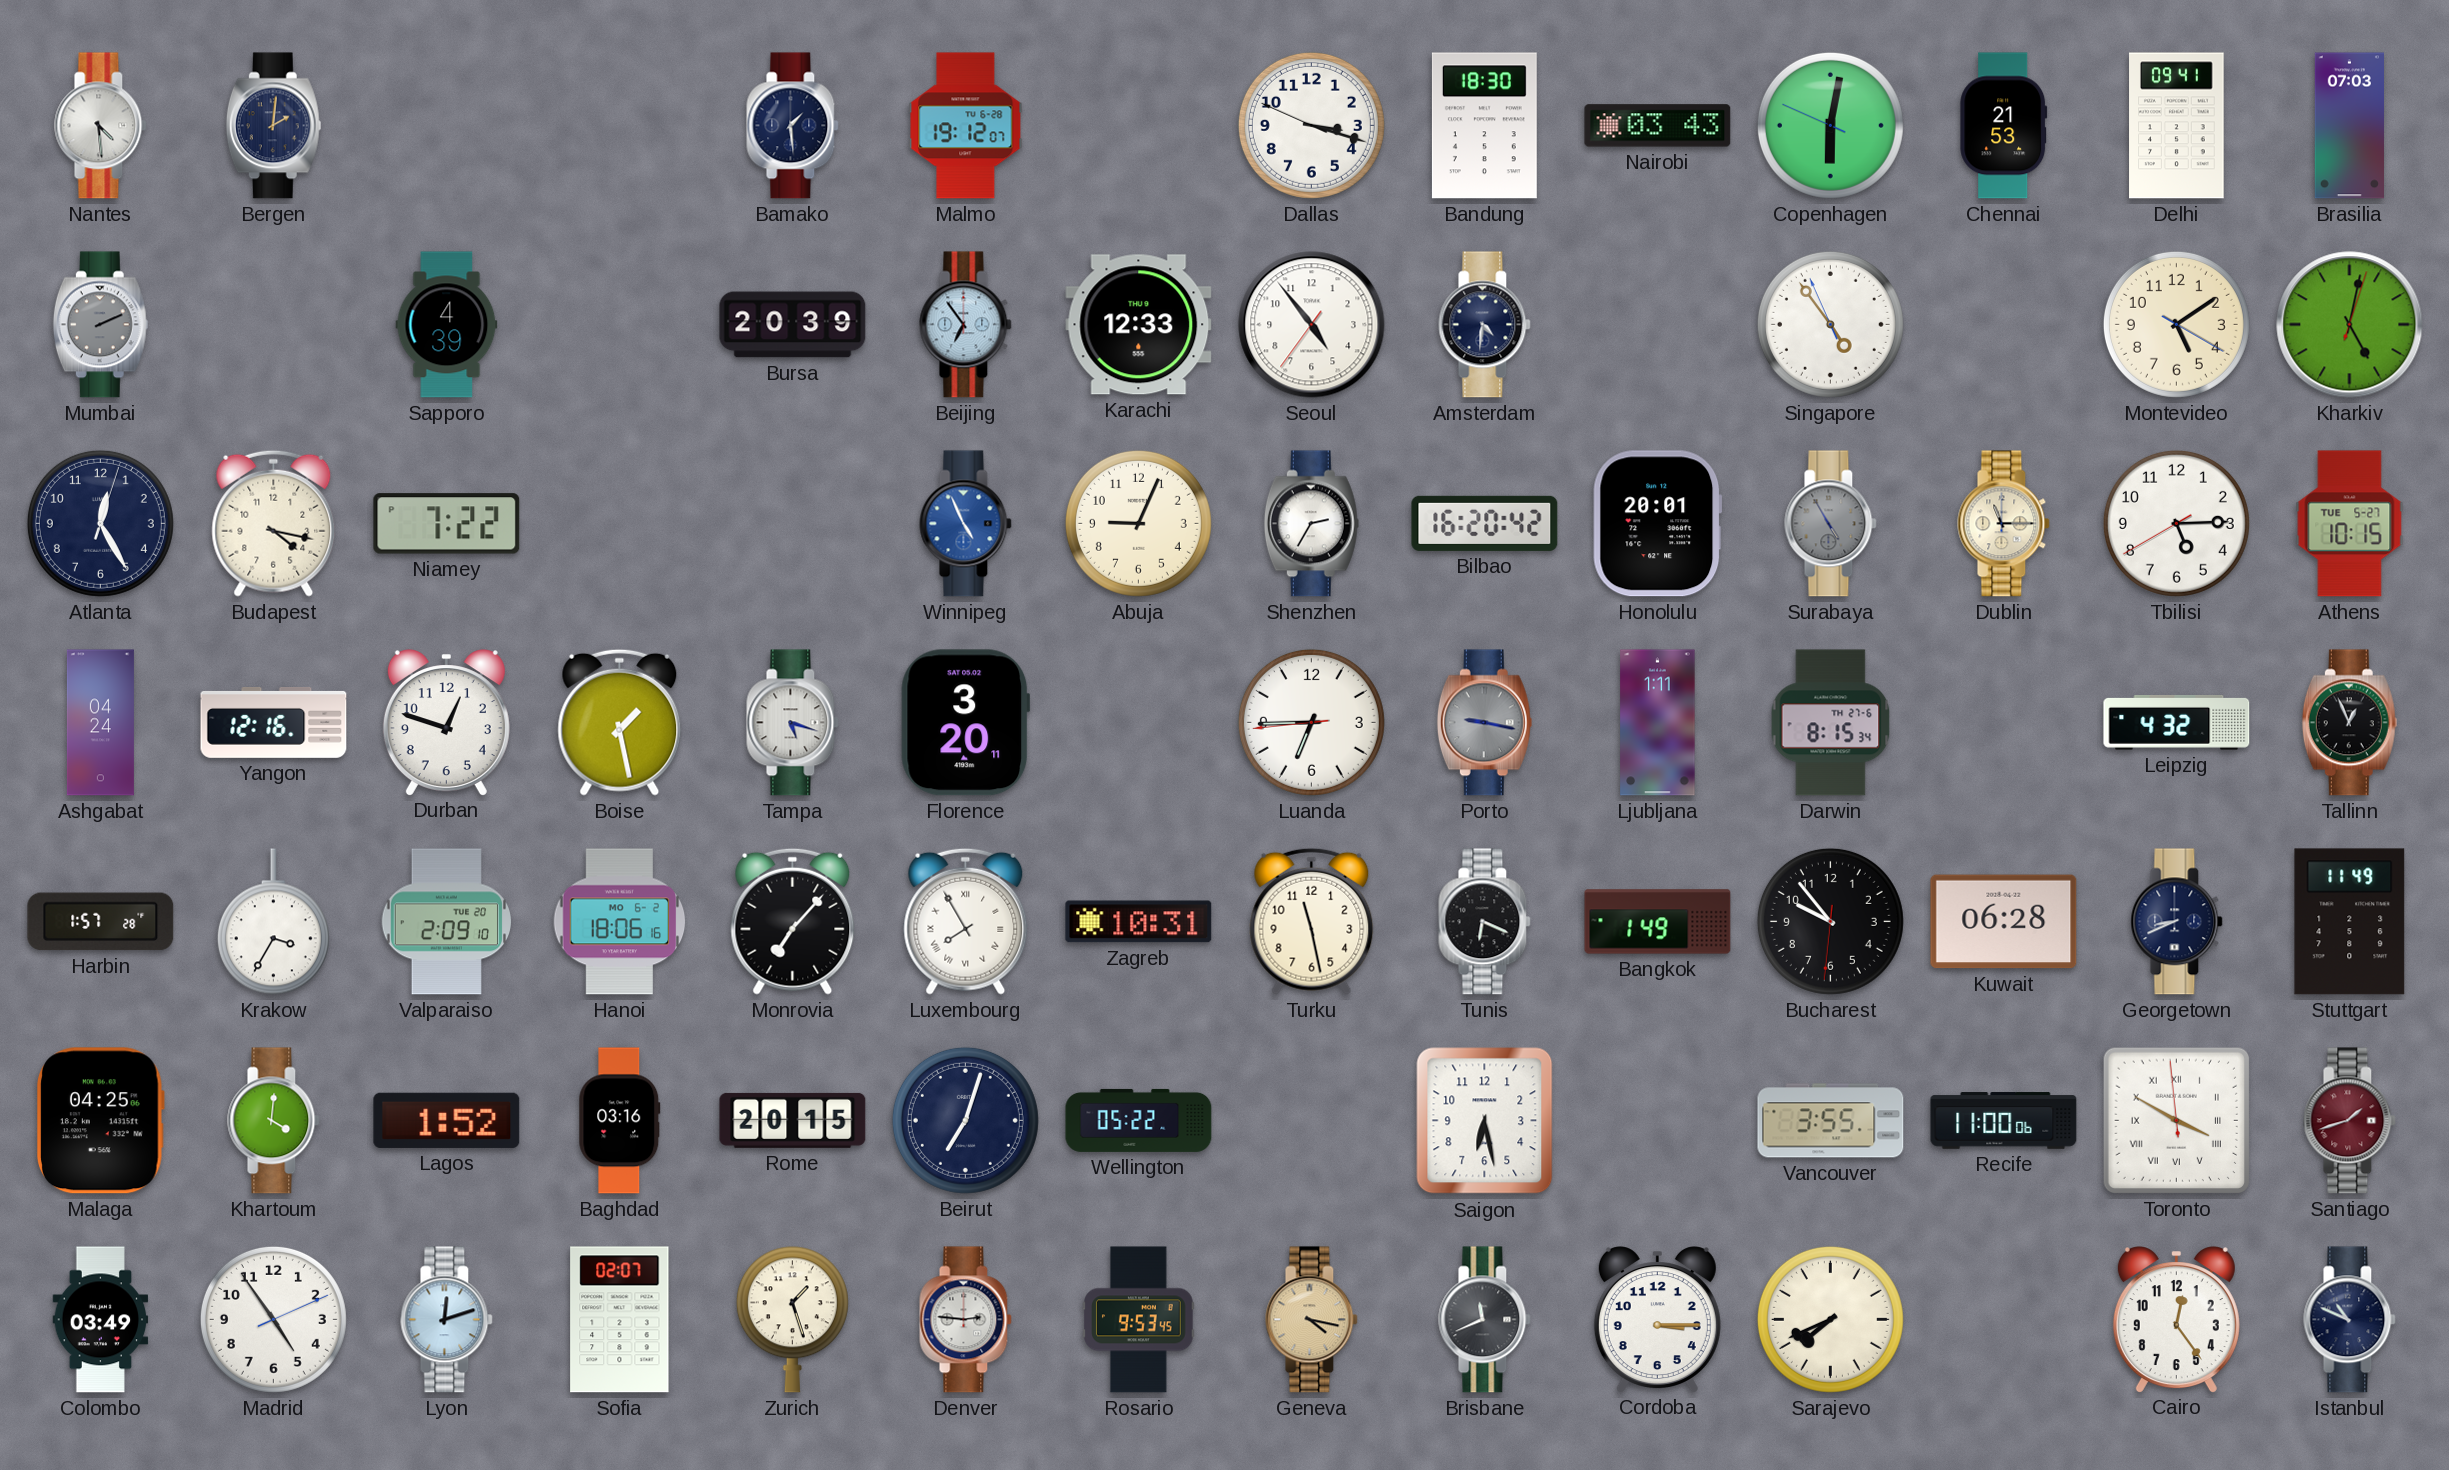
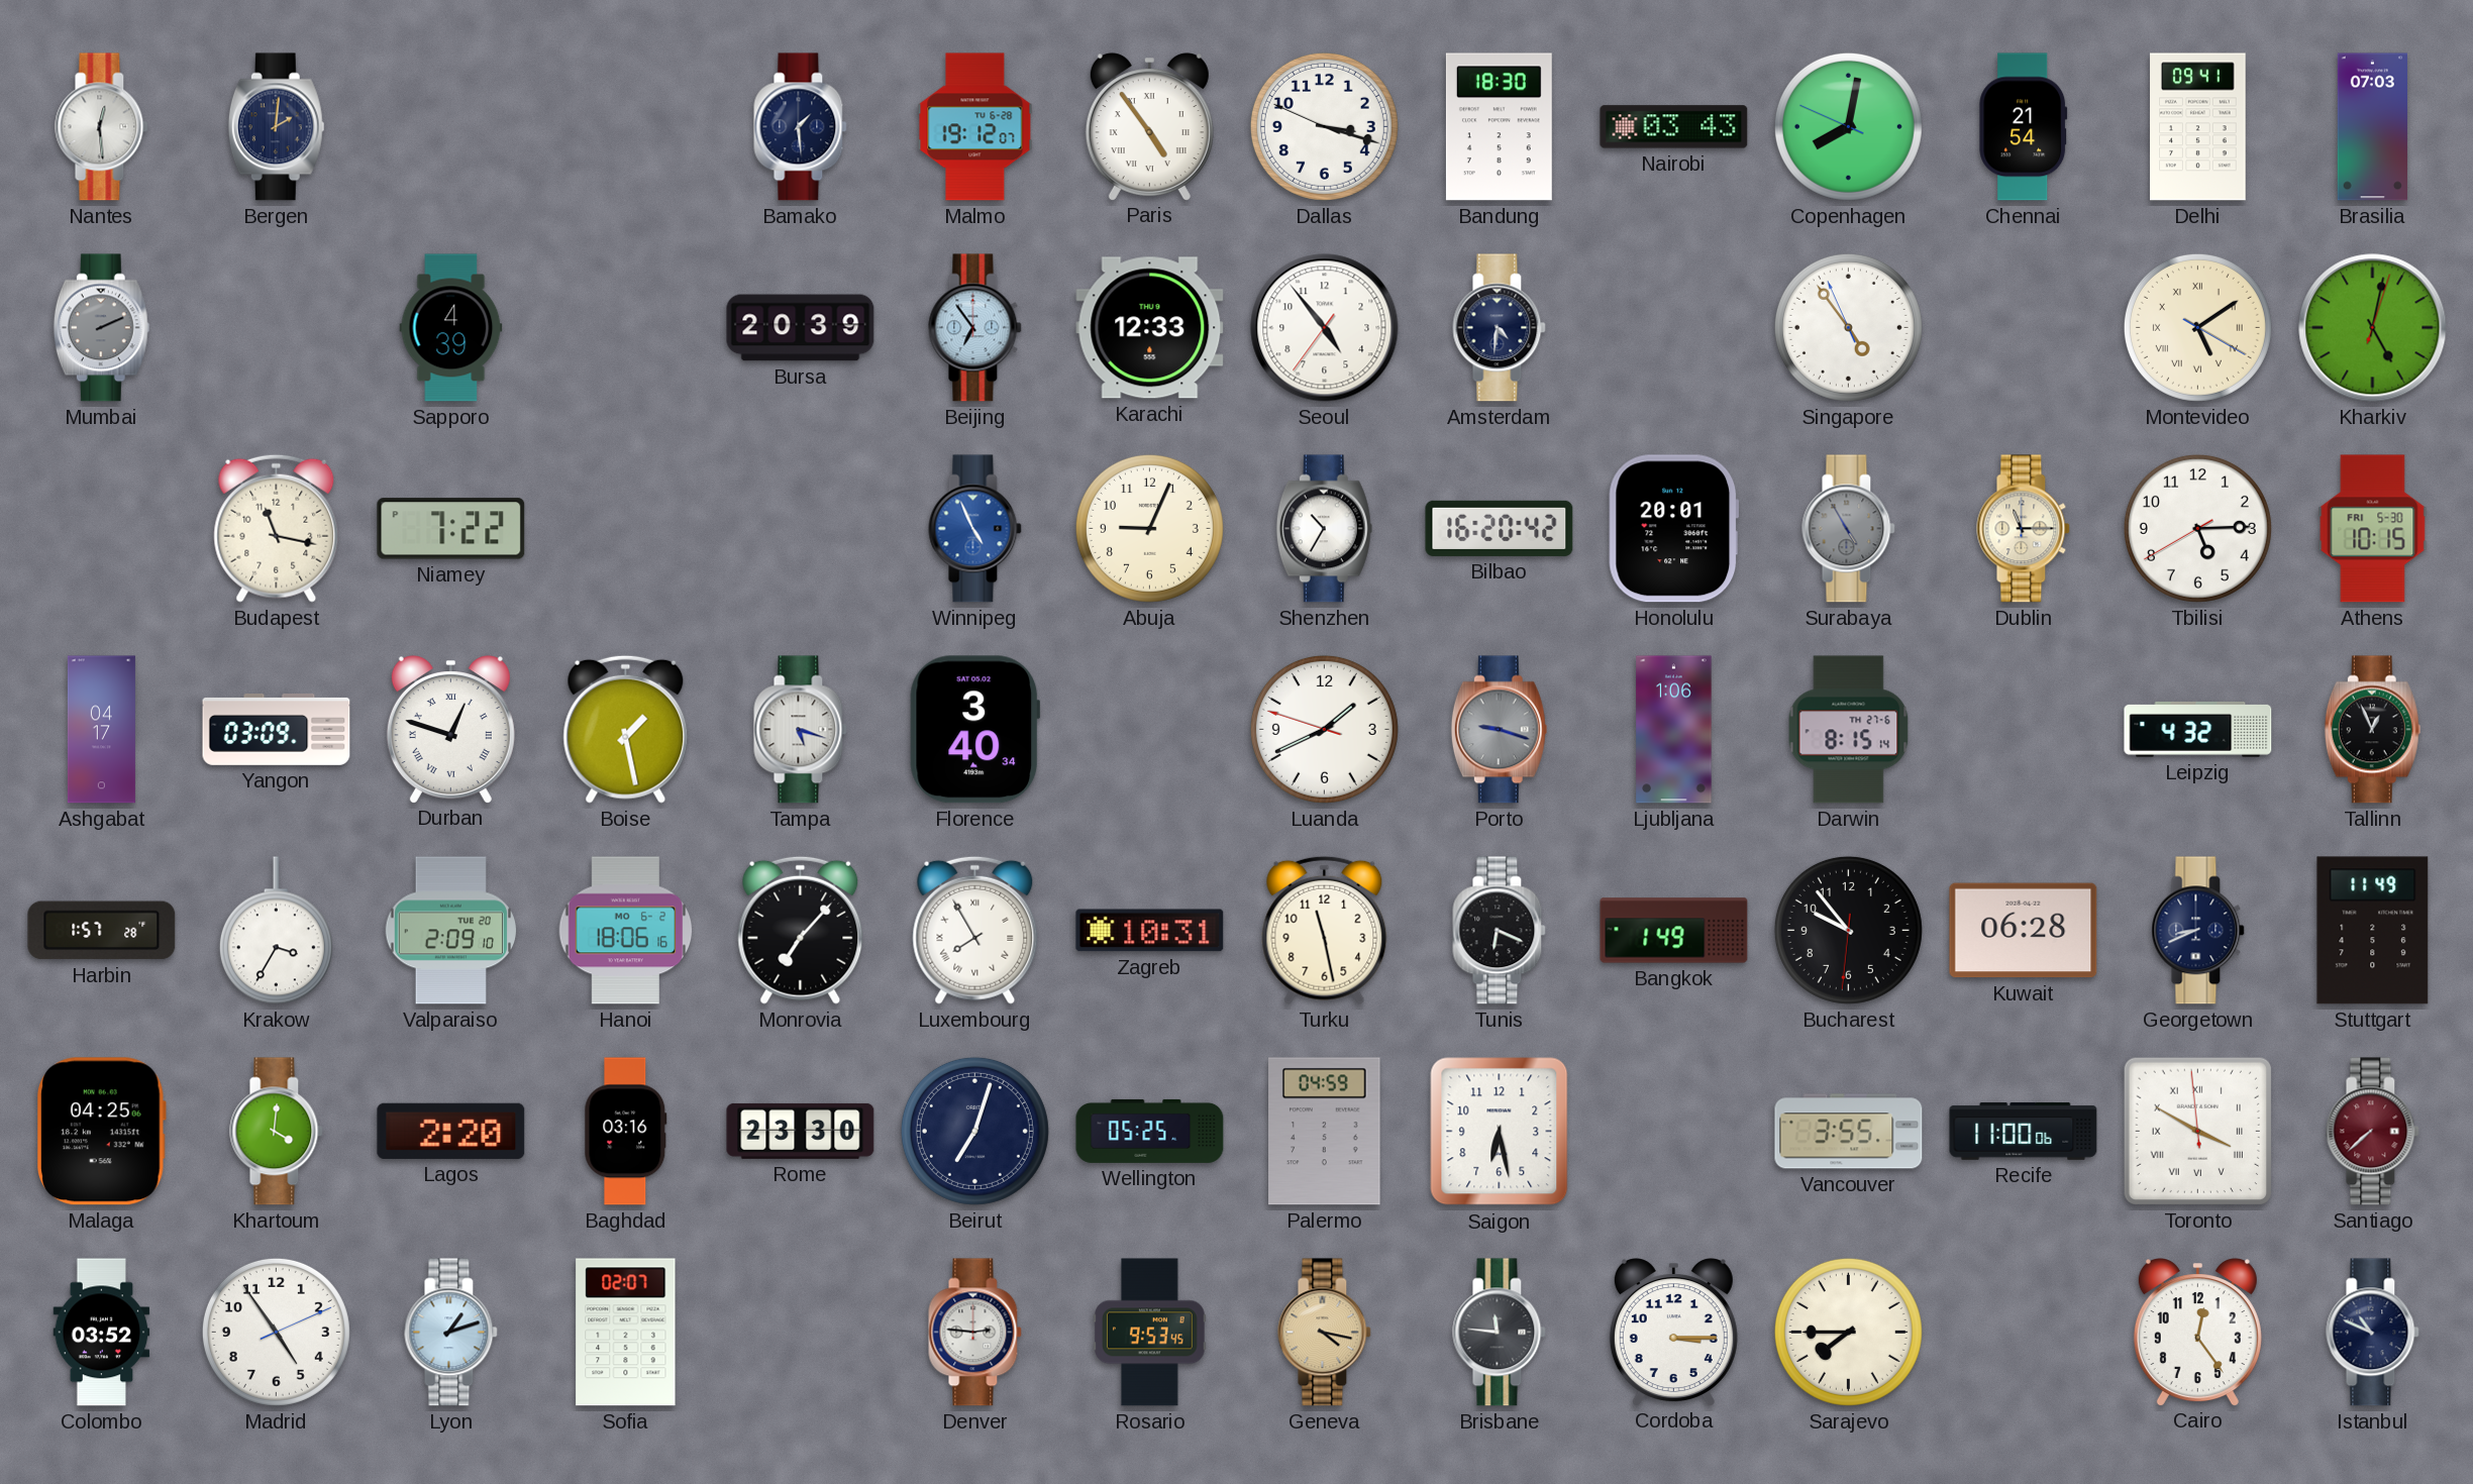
Nantes: 4:29 -> 12:29 (102, 127)
Paris: none -> 4:54 (1149, 126)
Copenhagen: 6:01 -> 8:01 (1848, 126)
Chennai: 21:53 -> 21:54 (2024, 127)
Montevideo numerals: Arabic -> Roman (2197, 327)
Atlanta: 12:25 -> none (100, 523)
Budapest: 4:17 -> 11:17 (277, 528)
Shenzhen: 2:35 -> 10:35 (1324, 529)
Athens date: TUE 5-27 -> FRI 5-30 (2373, 529)
Ashgabat: 04:24 -> 04:17 (101, 730)
Yangon: 12:16 -> 03:09 (277, 730)
Durban numerals: Arabic -> Roman (450, 729)
Florence: 3:20 -> 3:40 (975, 730)
Luanda: 6:44 -> 1:40 (1324, 729)
Porto: 9:17 -> 9:18 (1499, 730)
Ljubljana: 1:11 -> 1:06 (1674, 730)
Darwin: 8:15:34 -> 8:15:14 (1849, 730)
Lagos: 1:52 -> 2:20 (451, 1131)
Rome: 20:15 -> 23:30 (801, 1131)
Wellington: 05:22 -> 05:25 (1150, 1131)
Palermo: none -> 04:59 (1325, 1132)
Santiago: 1:42 -> 7:38 (2373, 1132)
Colombo: 03:49 -> 03:52 (102, 1333)
Lyon: 12:12 -> 1:12 (451, 1333)
Zurich: 1:27 -> none (792, 1320)
Brisbane: 11:41 -> 11:46 (1500, 1333)
Sarajevo: 7:41 -> 7:45 (1848, 1332)
